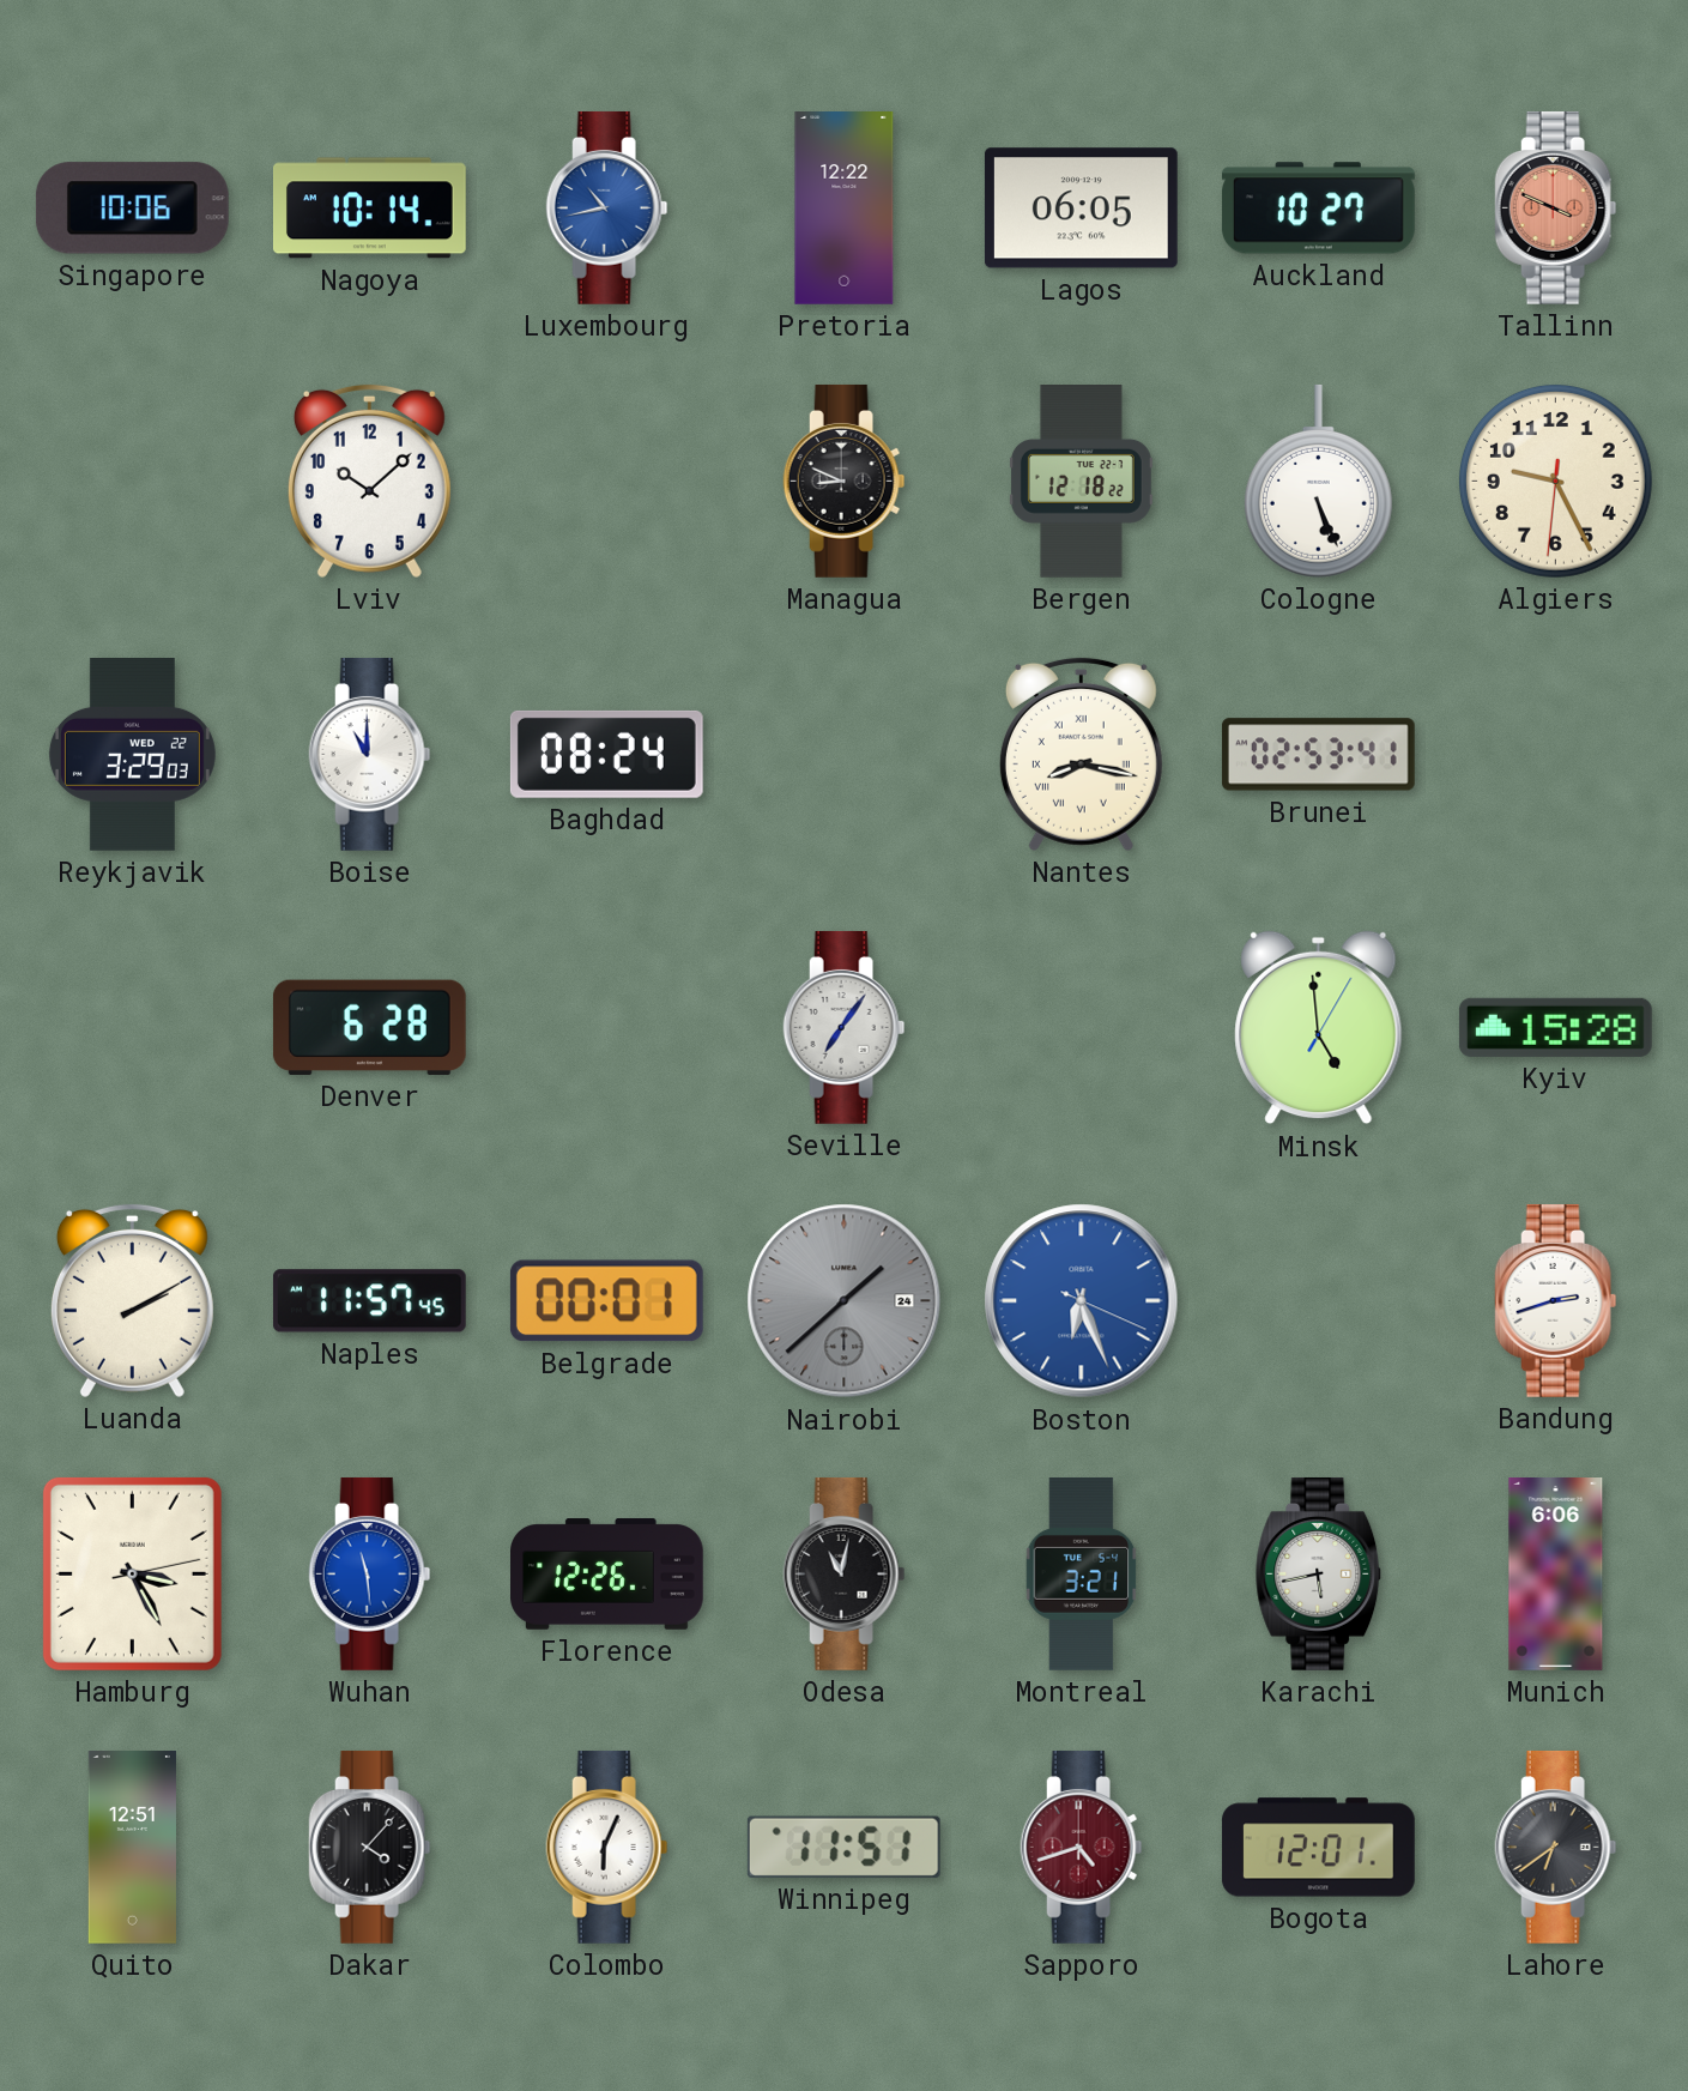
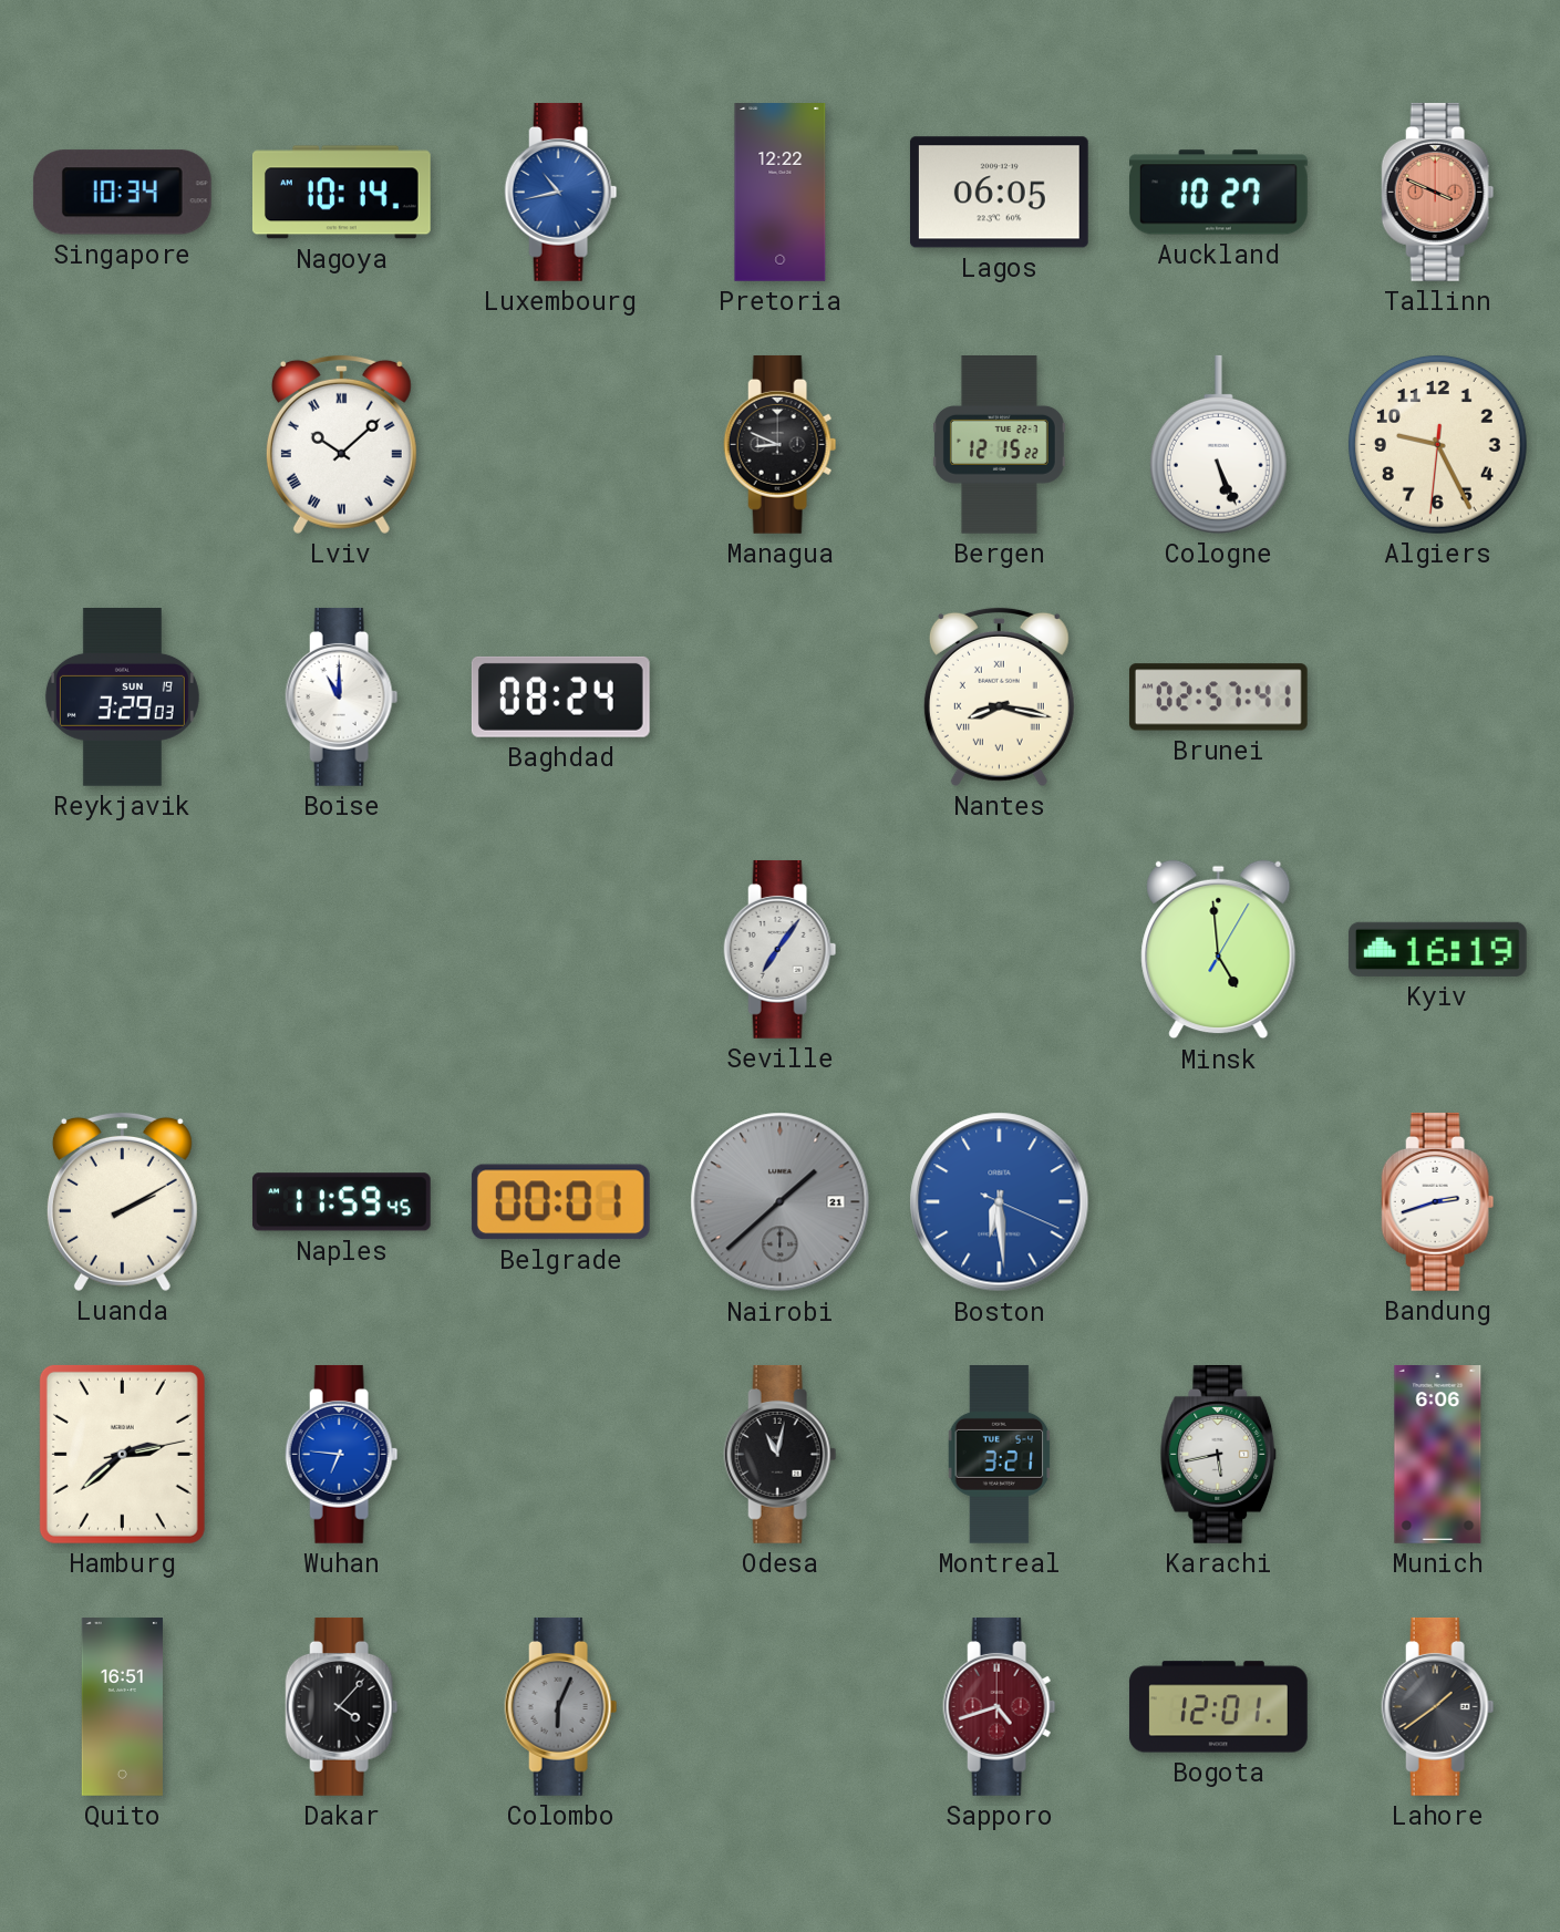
Singapore: 10:06 -> 10:34 (122, 193)
Lviv numerals: Arabic -> Roman (341, 444)
Bergen: 12:18 -> 12:15 (999, 445)
Reykjavik date: WED 22 -> SUN 19 (122, 698)
Brunei: 02:53 -> 02:57 (1218, 698)
Denver: 6:28 -> none (369, 1027)
Kyiv: 15:28 -> 16:19 (1437, 949)
Naples: 11:57 -> 11:59 (341, 1202)
Nairobi date: 24 -> 21 (781, 1202)
Boston: 6:26 -> 6:29 (1000, 1202)
Hamburg: 3:25 -> 2:38 (122, 1454)
Wuhan: 11:29 -> 6:46 (342, 1454)
Florence: 12:26 -> none (607, 1575)
Quito: 12:51 -> 16:51 (122, 1707)
Colombo dial: white -> grey (561, 1706)
Winnipeg: 11:51 -> none (843, 1847)
Lahore: 6:39 -> 1:39 (1438, 1706)
